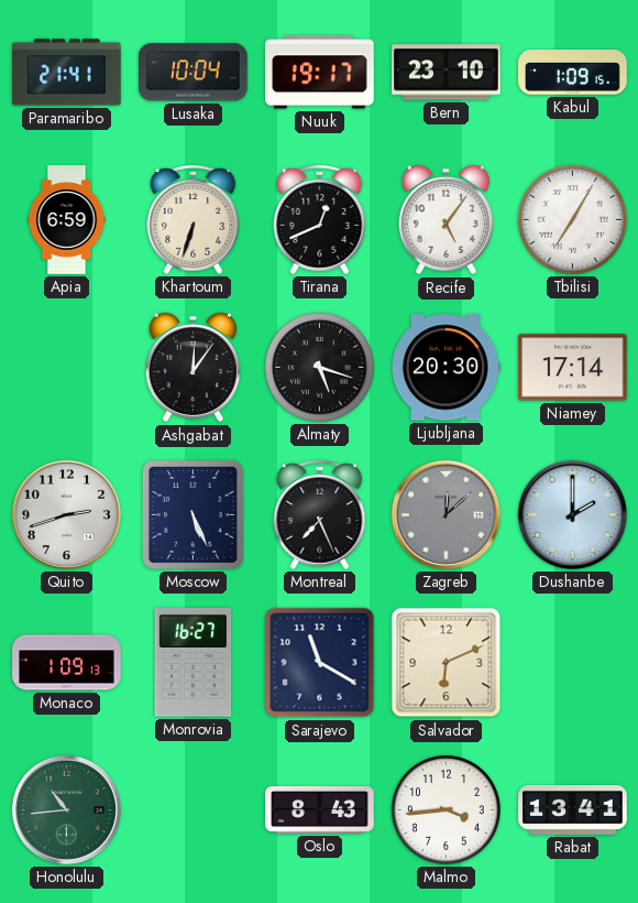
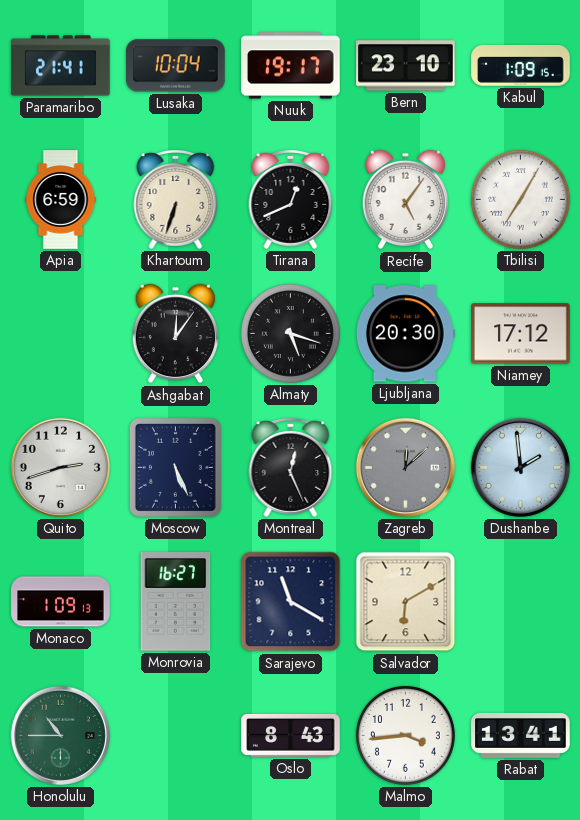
Niamey: 17:14 -> 17:12 (521, 334)
Montreal: 7:26 -> 12:26 (291, 468)
Dushanbe: 2:00 -> 1:59 (520, 467)
Salvador: 6:11 -> 6:10 (406, 602)
Honolulu: 10:44 -> 10:45 (60, 735)
